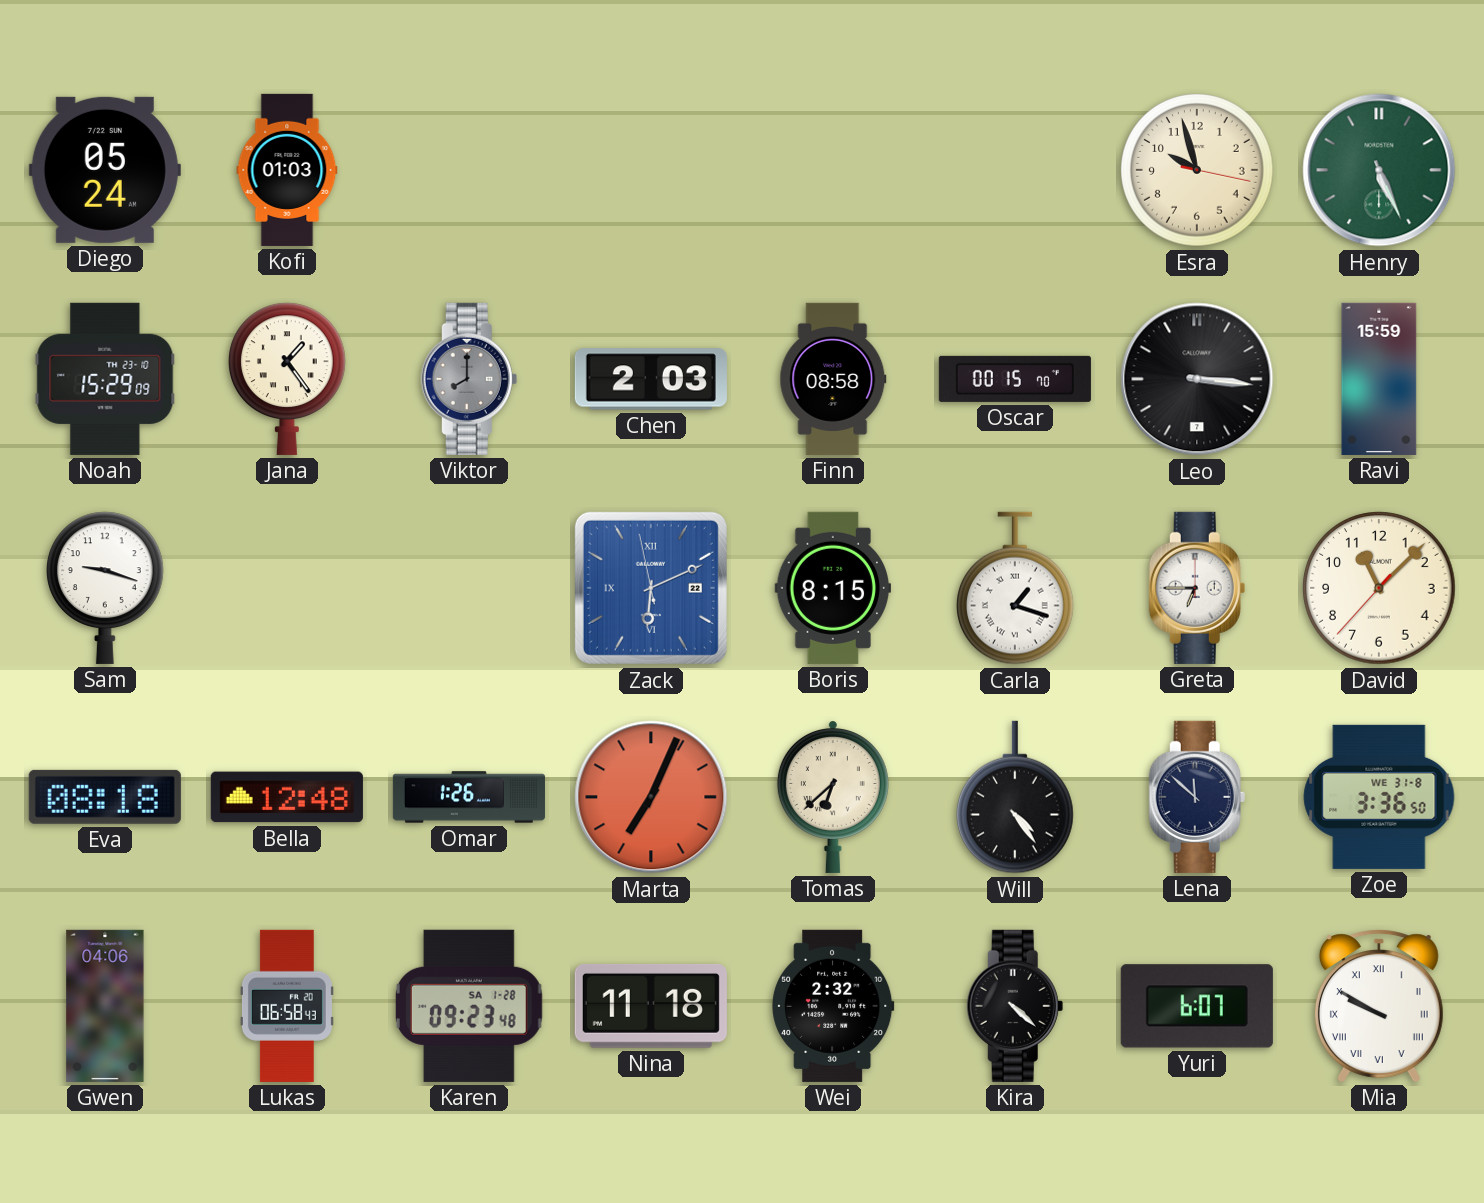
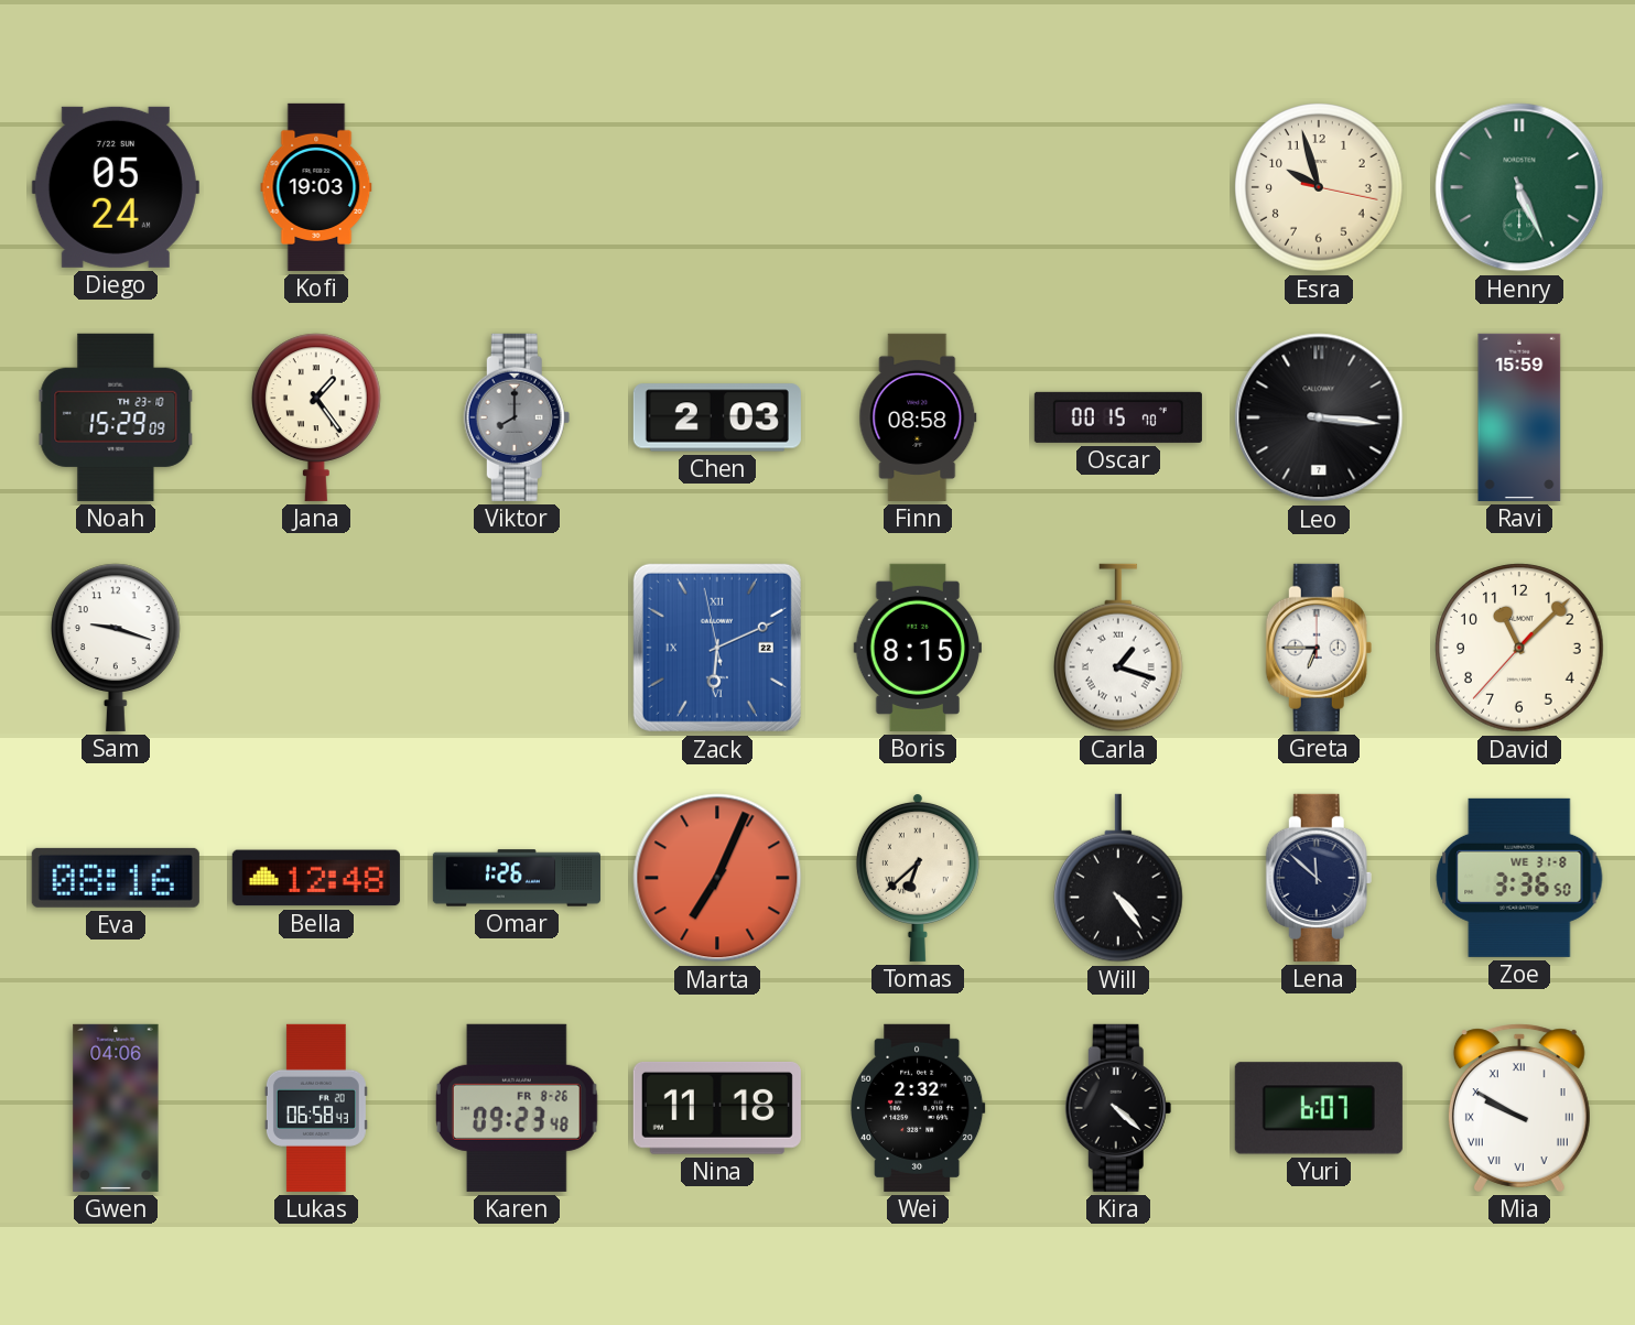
Kofi: 01:03 -> 19:03 (316, 187)
Eva: 08:18 -> 08:16 (116, 878)
Karen date: SA 1-28 -> FR 8-26 (517, 1108)
